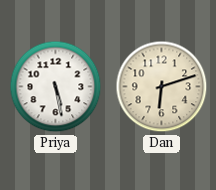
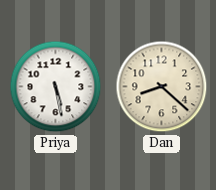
Dan: 6:12 -> 8:22 (162, 87)
